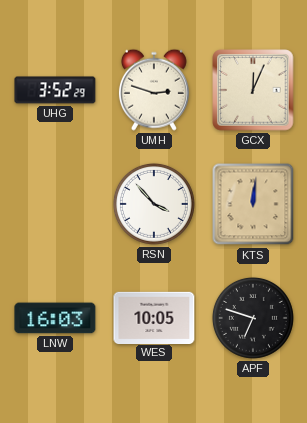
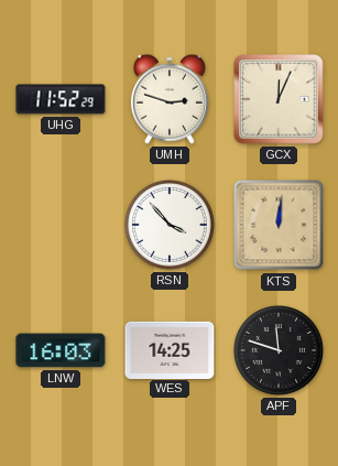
UHG: 3:52 -> 11:52 (61, 99)
WES: 10:05 -> 14:25 (170, 349)
APF: 6:48 -> 11:48 (279, 350)
